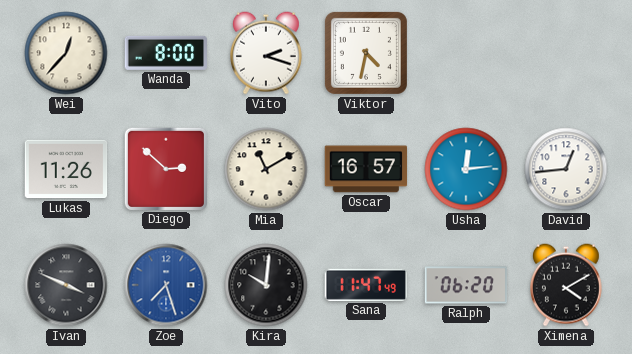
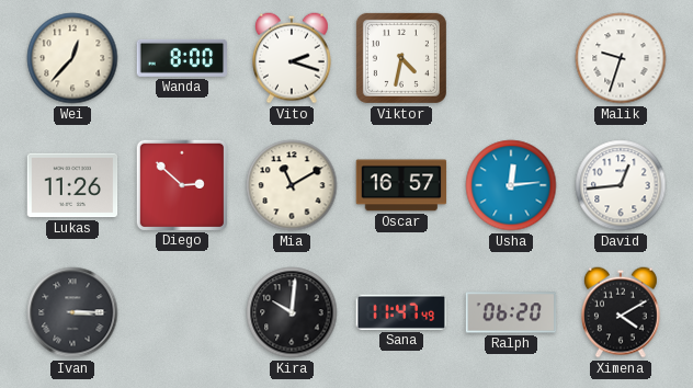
Malik: none -> 9:33 (621, 58)
Ivan: 3:49 -> 3:15 (72, 312)
Zoe: 7:27 -> none (166, 285)
